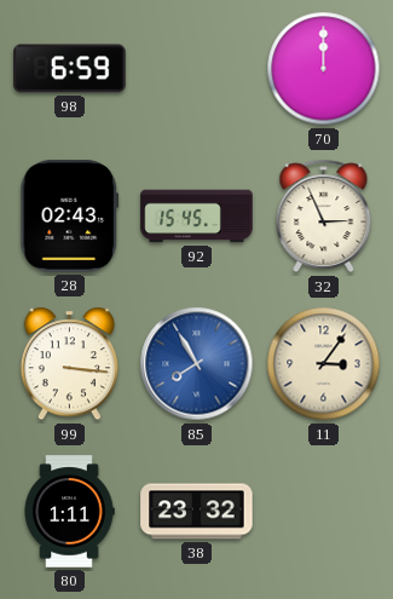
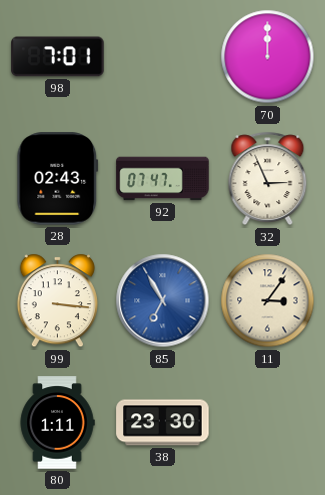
98: 6:59 -> 7:01 (58, 57)
92: 15:45 -> 07:47 (163, 179)
85: 7:55 -> 6:55 (163, 301)
38: 23:32 -> 23:30 (163, 423)
